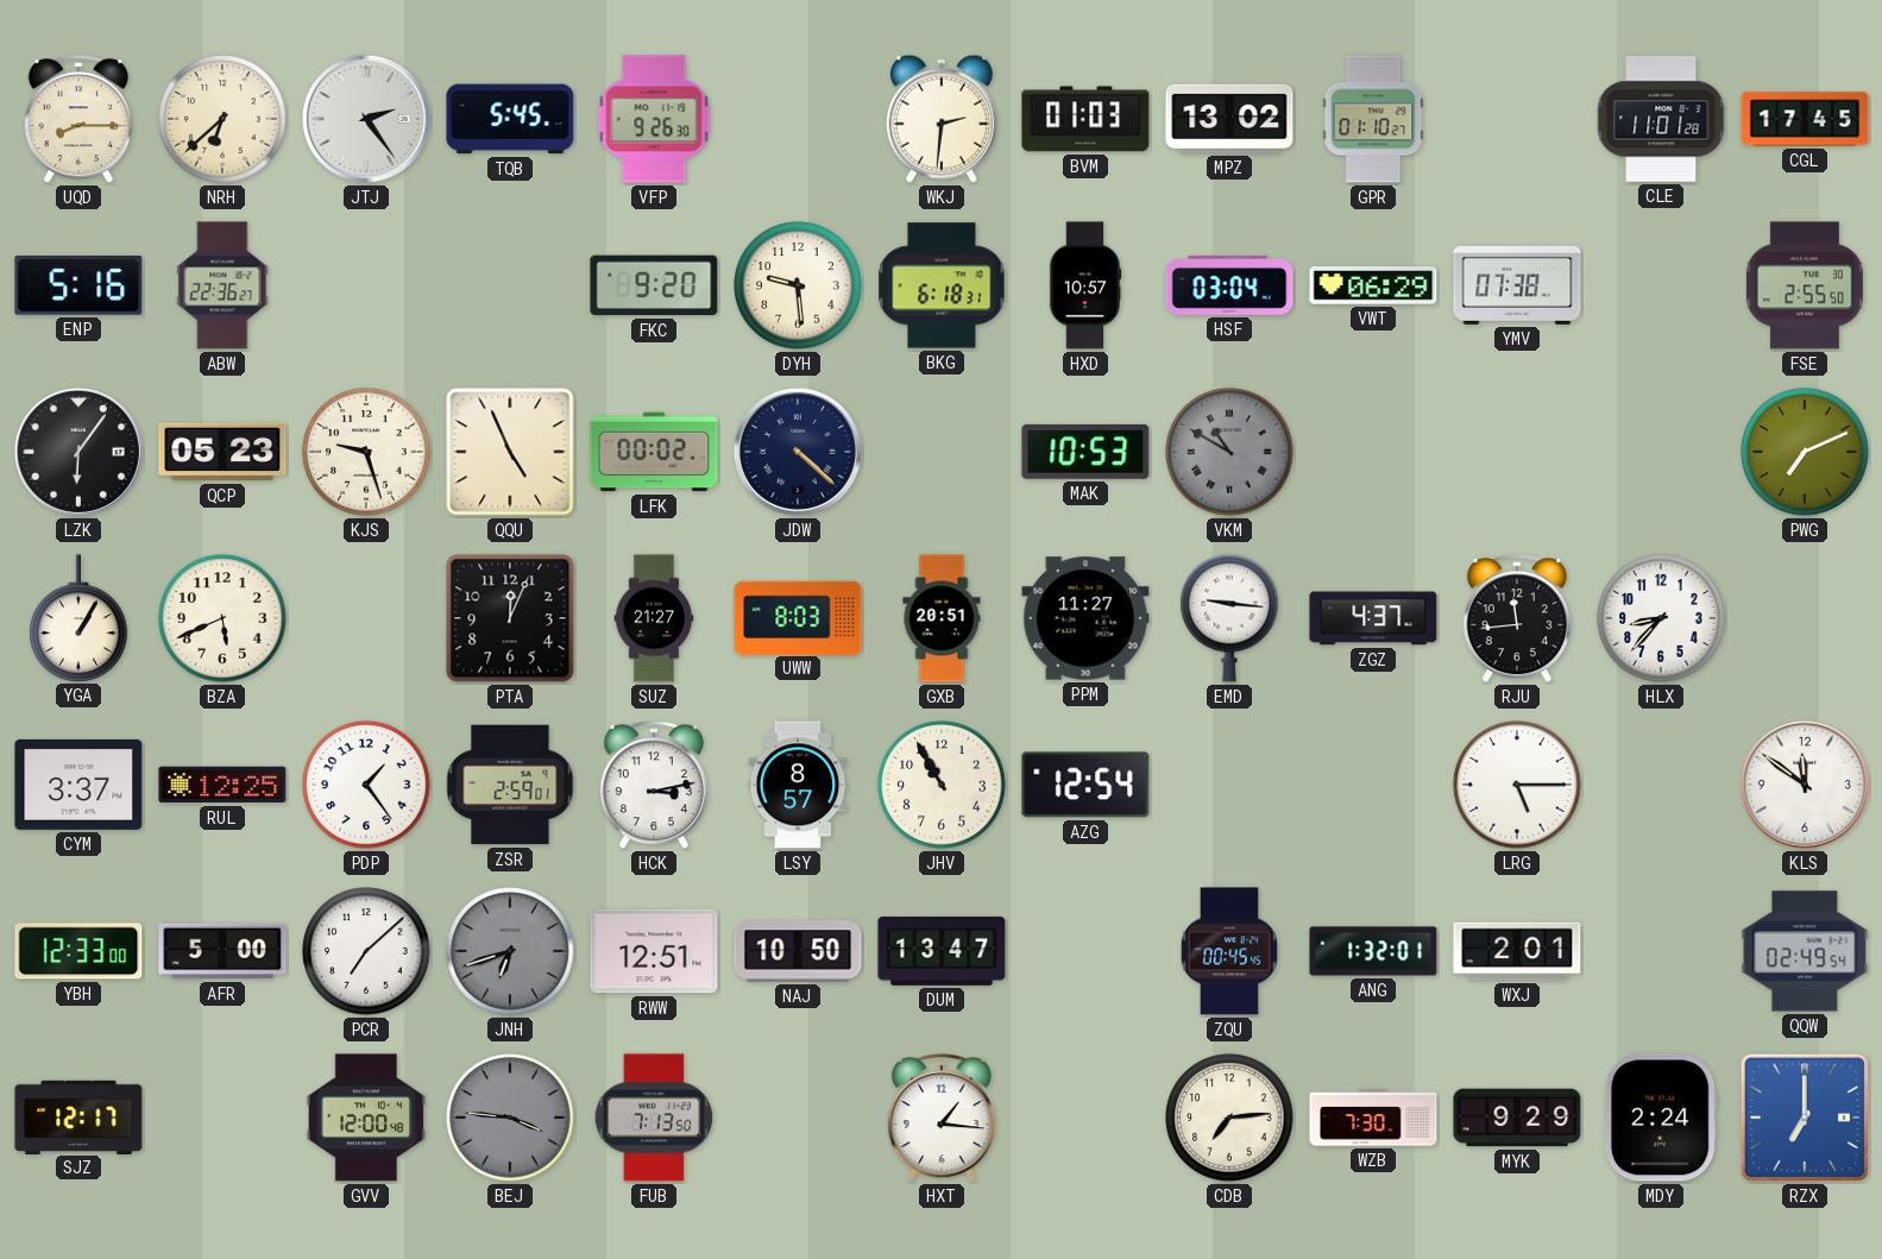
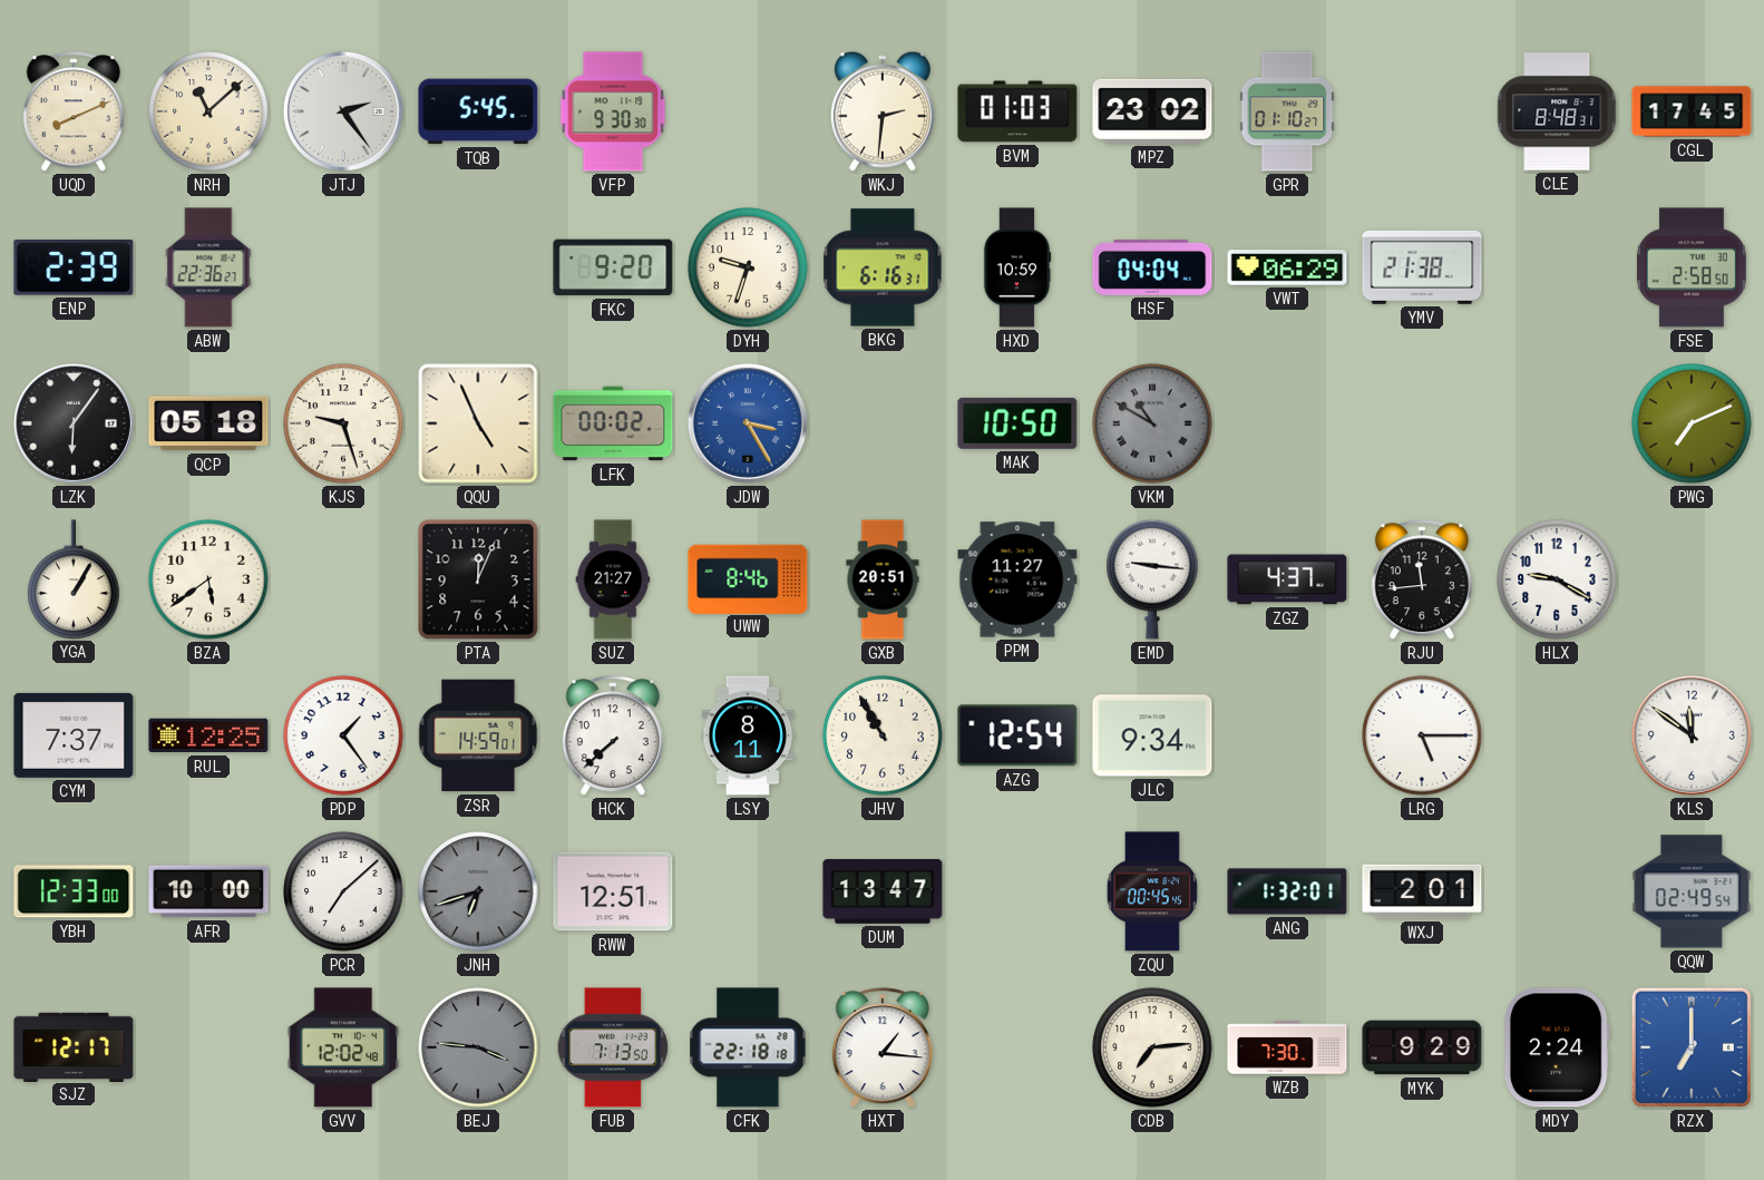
UQD: 8:15 -> 8:11 (74, 113)
NRH: 6:38 -> 11:08 (208, 111)
VFP: 9:26 -> 9:30 (613, 111)
MPZ: 13:02 -> 23:02 (1152, 111)
CLE: 11:01 -> 8:48 (1557, 111)
ENP: 5:16 -> 2:39 (74, 267)
DYH: 9:29 -> 9:33 (748, 267)
BKG: 6:18 -> 6:16 (883, 267)
HXD: 10:57 -> 10:59 (1017, 267)
HSF: 03:04 -> 04:04 (1152, 269)
YMV: 07:38 -> 21:38 (1422, 267)
FSE: 2:55 -> 2:58 (1692, 267)
QCP: 05:23 -> 05:18 (208, 423)
JDW: 4:22 -> 3:25 (748, 423)
JDW dial: navy -> blue (748, 423)
MAK: 10:53 -> 10:50 (1017, 423)
BZA: 5:41 -> 5:39 (208, 579)
UWW: 8:03 -> 8:46 (748, 578)
HLX: 8:37 -> 9:20 (1557, 579)
CYM: 3:37 -> 7:37 (74, 735)
ZSR: 2:59 -> 14:59 (478, 735)
HCK: 3:13 -> 7:38 (613, 737)
LSY: 8:57 -> 8:11 (748, 735)
JLC: none -> 9:34 (1152, 735)
AFR: 5:00 -> 10:00 (208, 891)
NAJ: 10:50 -> none (798, 951)
GVV: 12:00 -> 12:02 (343, 1047)
CFK: none -> 22:18 (748, 1047)
